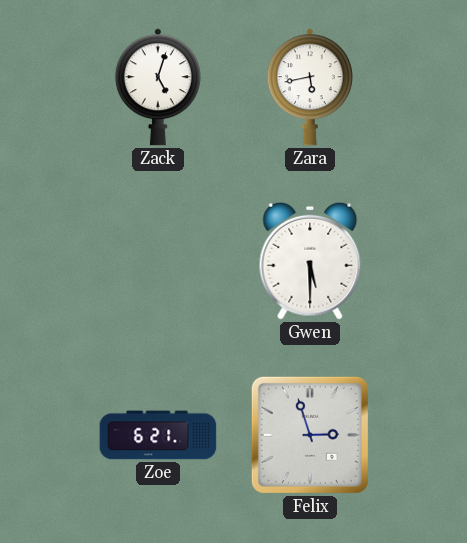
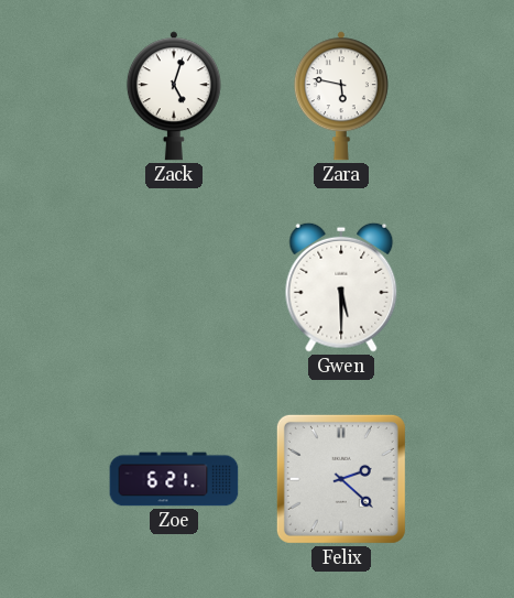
Zara: 5:43 -> 5:47 (341, 96)
Felix: 2:57 -> 2:22 (341, 479)
